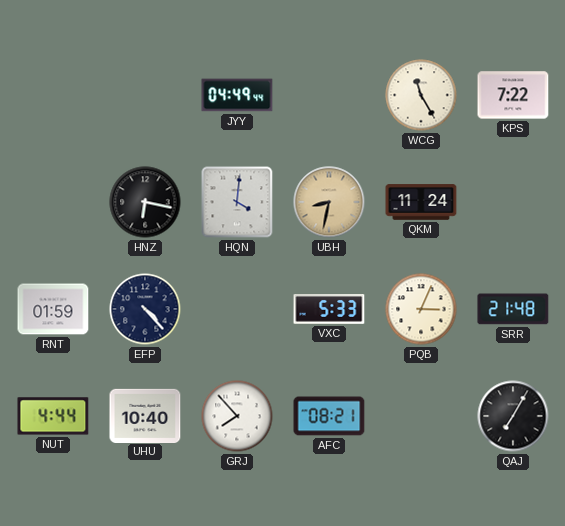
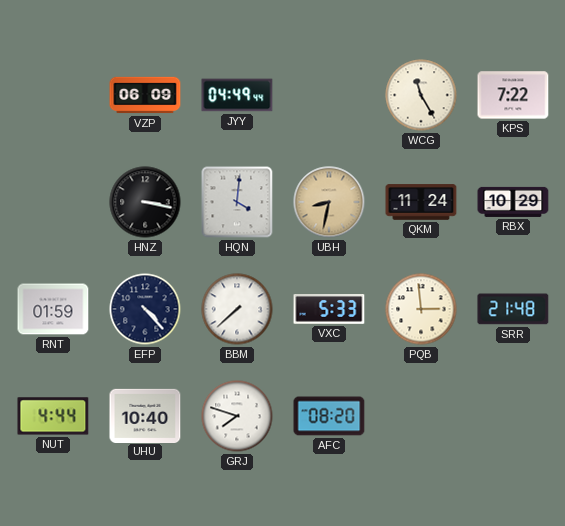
VZP: none -> 06:09 (145, 95)
HNZ: 6:17 -> 3:17 (145, 202)
RBX: none -> 10:29 (513, 202)
BBM: none -> 7:38 (237, 309)
PQB: 3:04 -> 2:59 (421, 309)
GRJ: 7:53 -> 7:48 (237, 416)
AFC: 08:21 -> 08:20 (329, 416)
QAJ: 7:05 -> none (513, 416)
